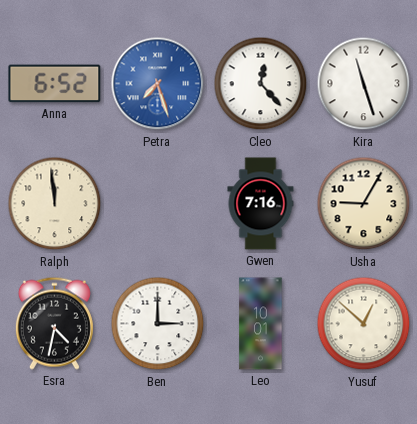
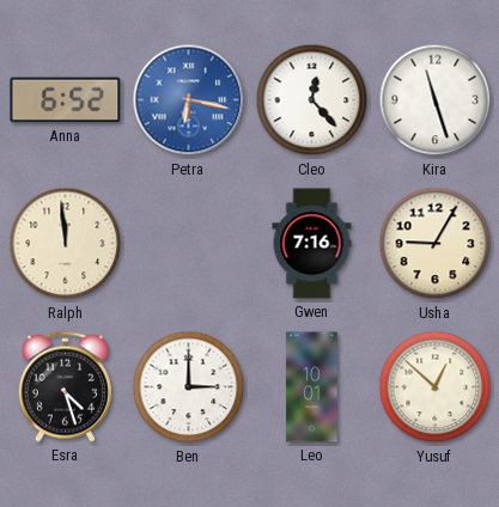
Petra: 7:27 -> 6:17 (189, 100)
Esra: 4:32 -> 4:27 (65, 386)
